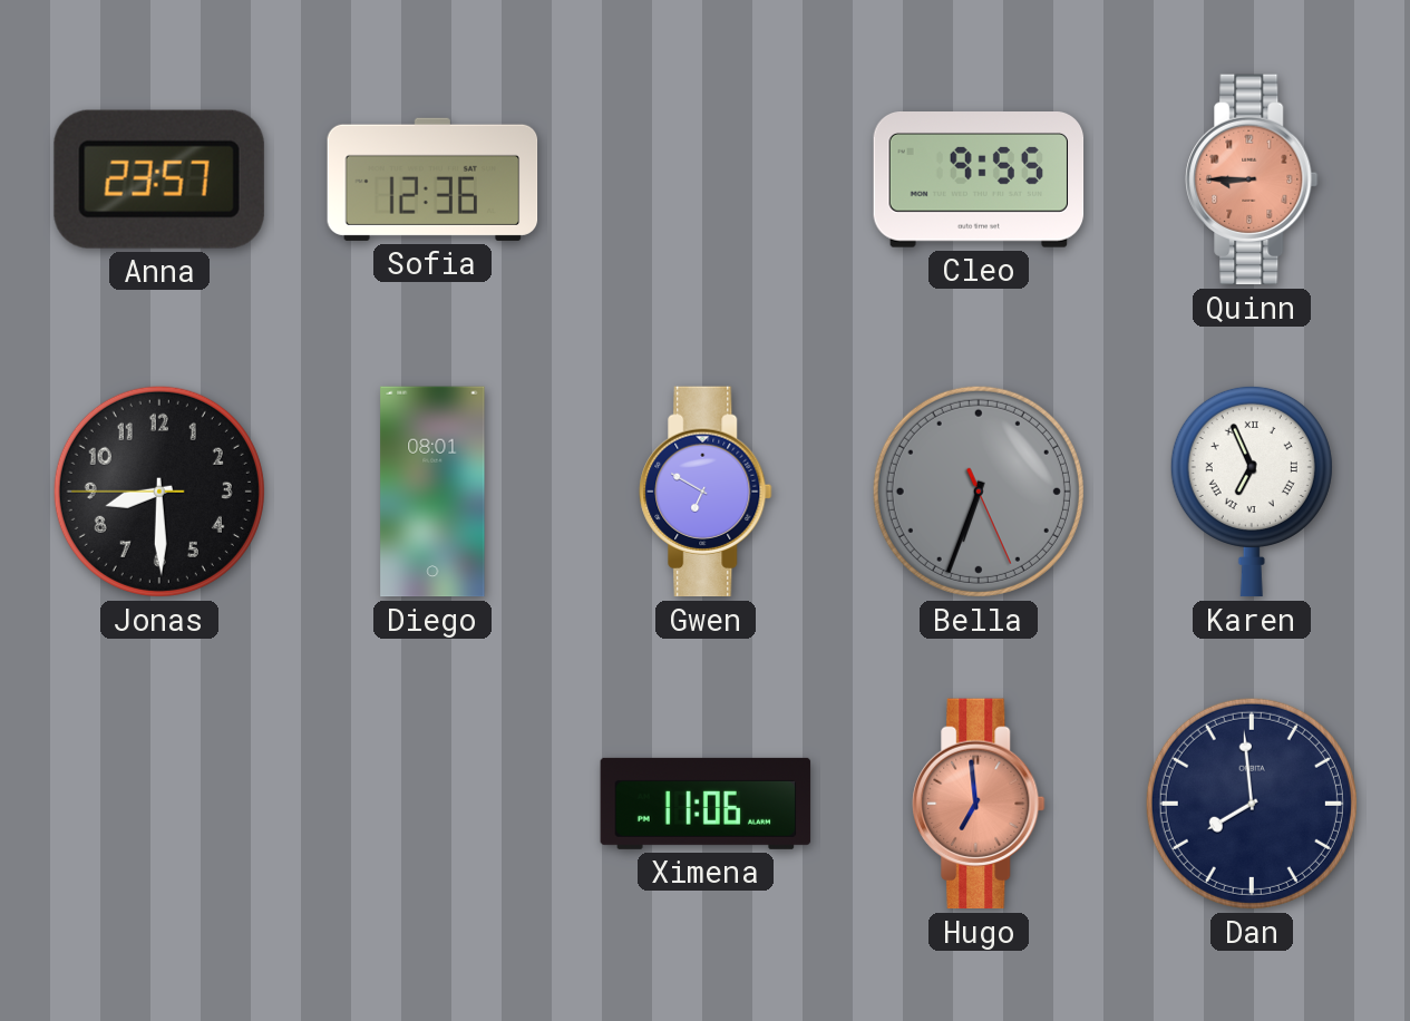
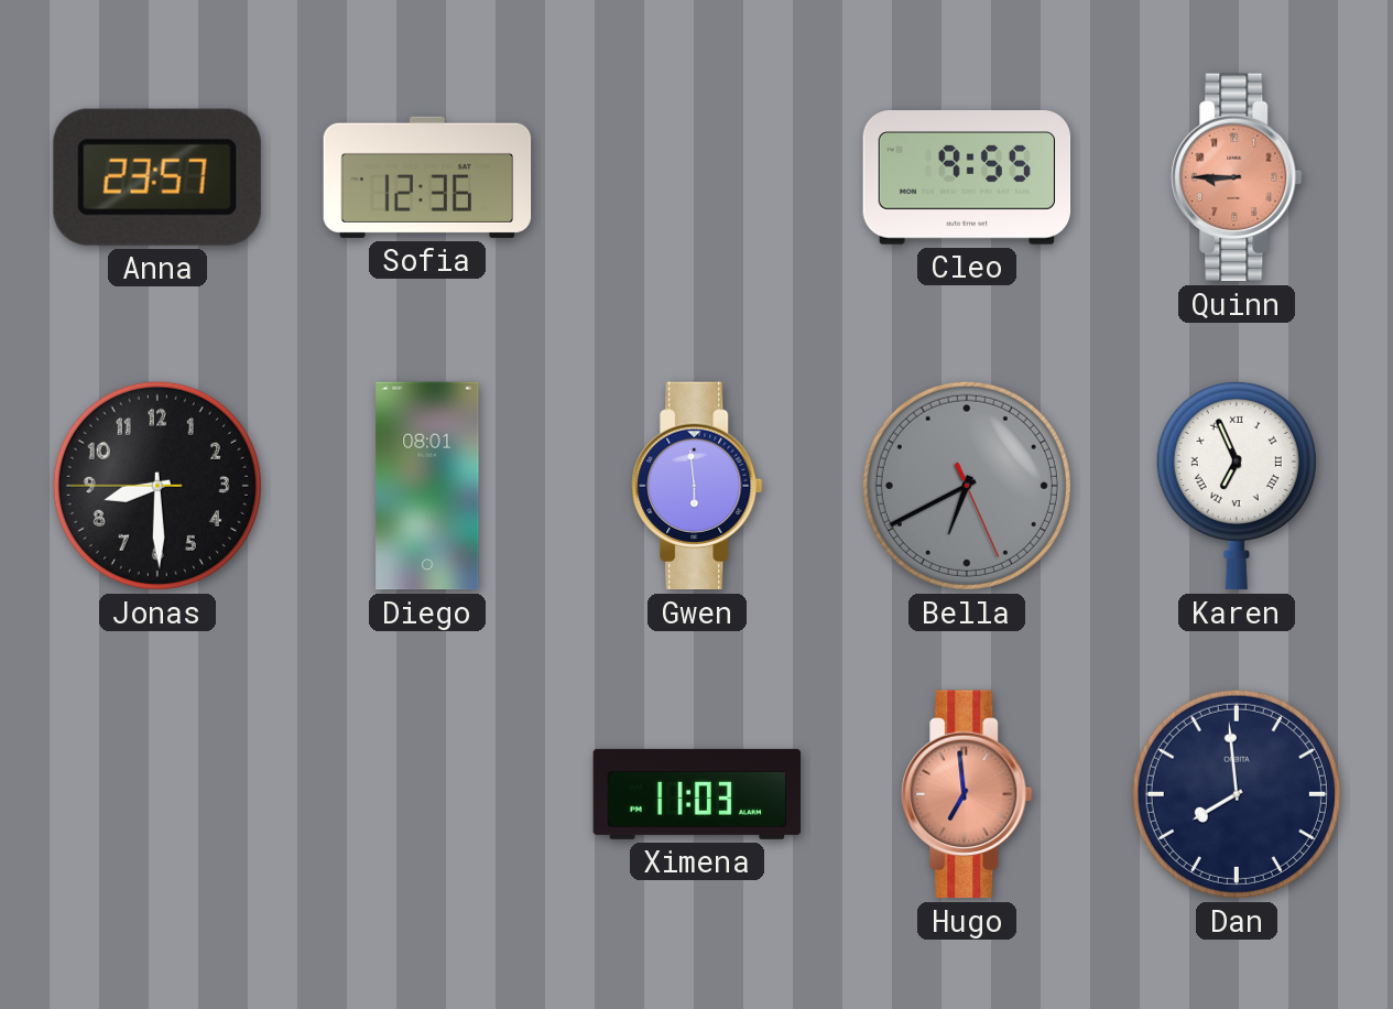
Gwen: 6:50 -> 5:59 (697, 486)
Bella: 6:33 -> 6:40 (967, 486)
Ximena: 11:06 -> 11:03 (697, 794)
